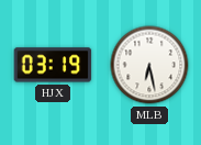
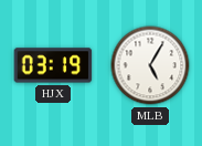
MLB: 6:28 -> 5:05 (150, 65)
